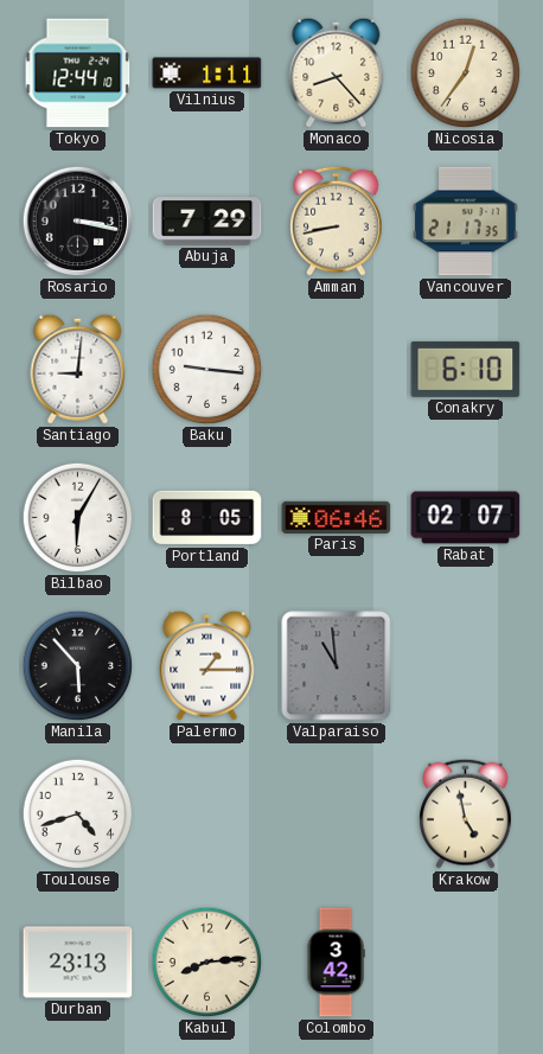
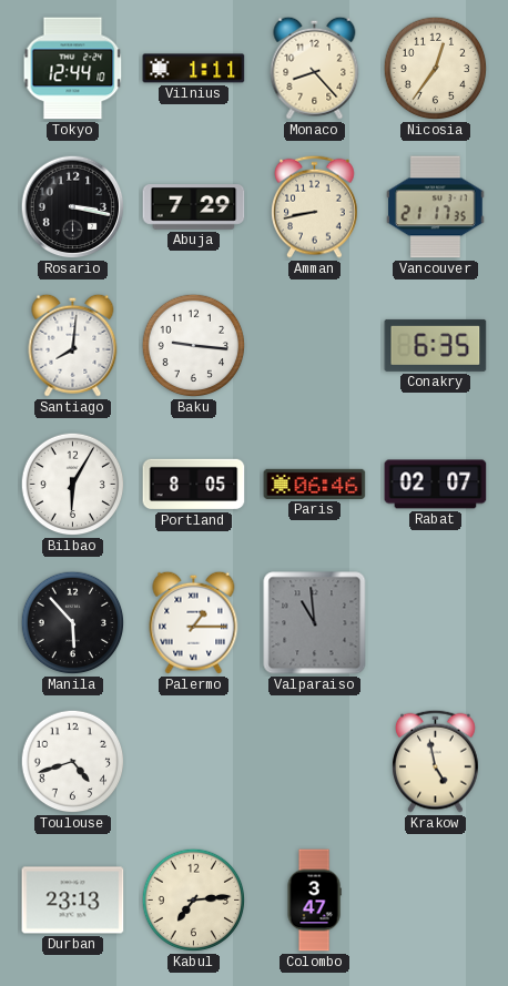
Santiago: 9:01 -> 8:01 (73, 345)
Conakry: 6:10 -> 6:35 (436, 345)
Kabul: 8:14 -> 7:14 (194, 901)
Colombo: 3:42 -> 3:47 (314, 901)
